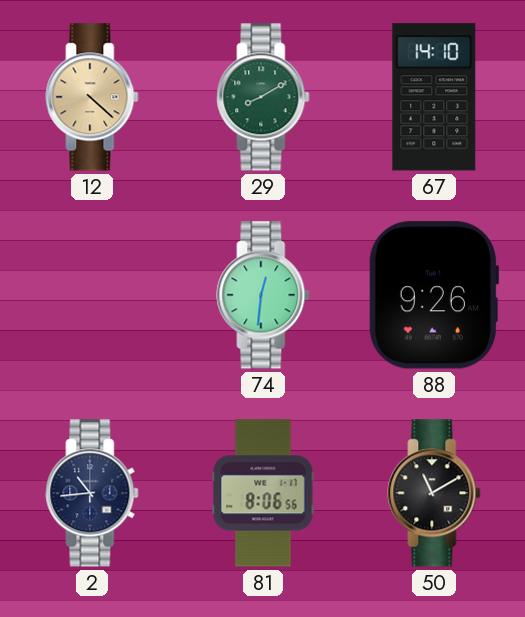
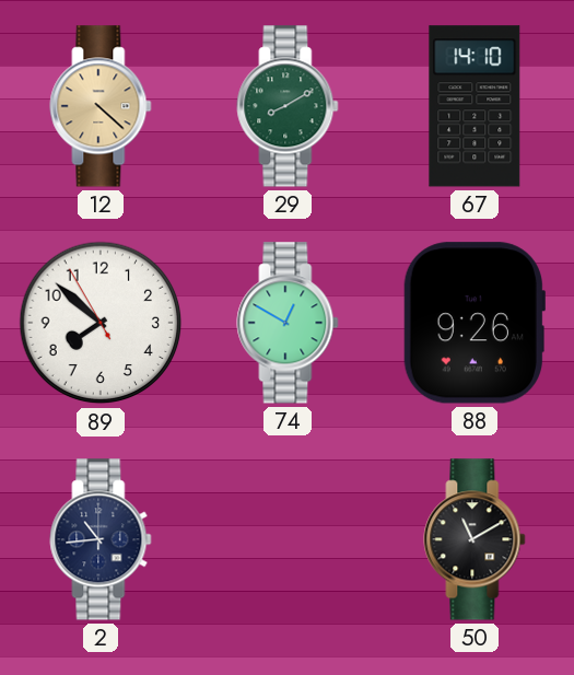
89: none -> 7:51 (101, 323)
74: 12:31 -> 12:50 (288, 323)
81: 8:06 -> none (263, 493)
